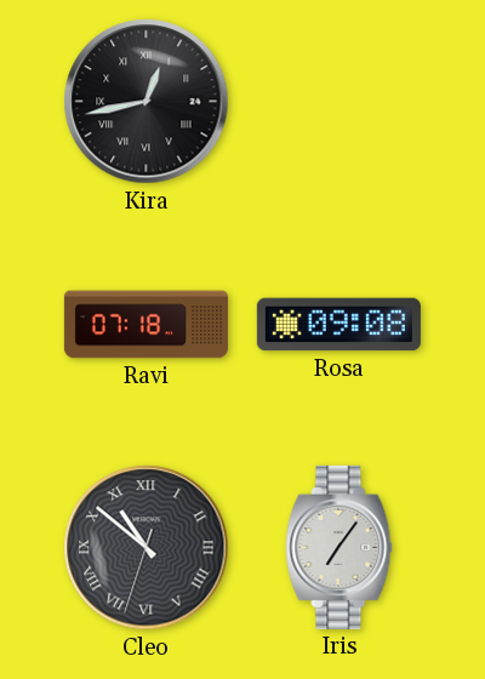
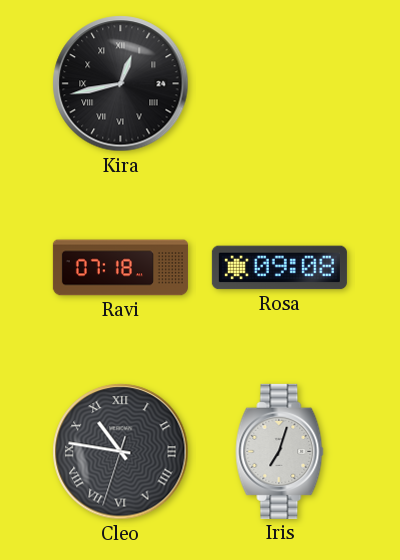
Cleo: 10:51 -> 10:46 (121, 452)
Iris: 7:06 -> 7:03 (280, 451)
